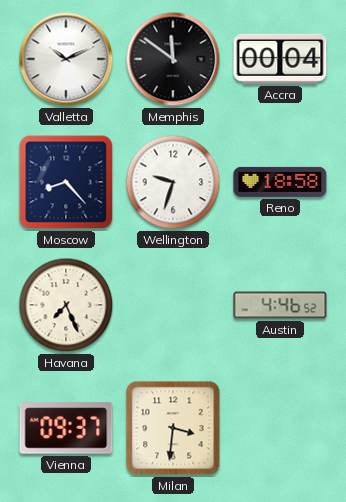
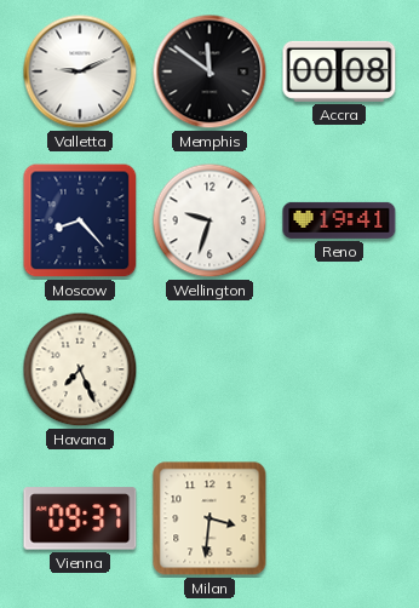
Valletta: 10:11 -> 9:11 (80, 71)
Accra: 00:04 -> 00:08 (339, 71)
Reno: 18:58 -> 19:41 (339, 220)
Austin: 4:46 -> none (280, 305)
